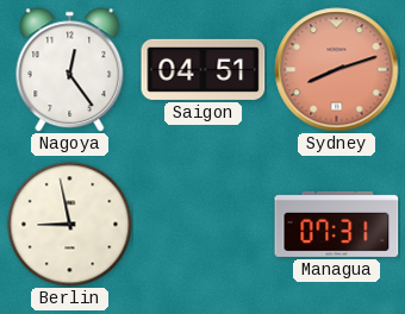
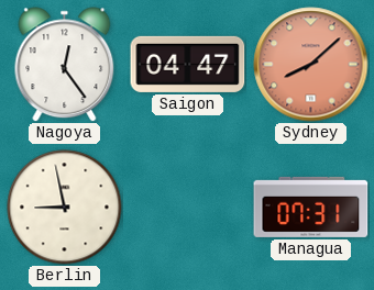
Saigon: 04:51 -> 04:47 (188, 64)
Sydney: 8:12 -> 8:08 (311, 65)
